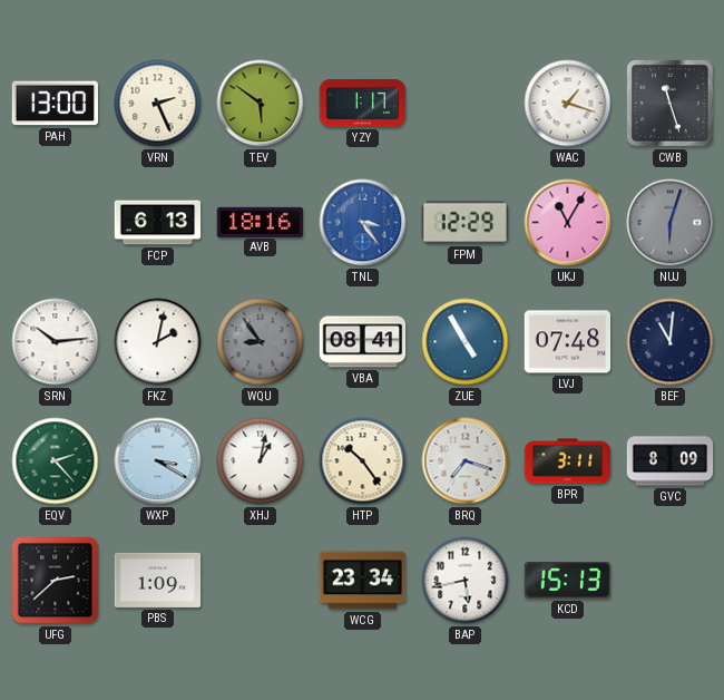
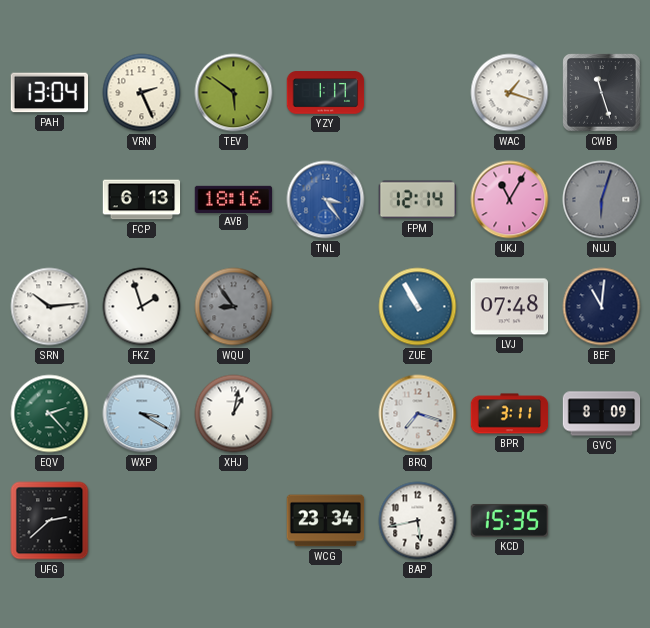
PAH: 13:00 -> 13:04 (50, 93)
FPM: 12:29 -> 12:14 (418, 200)
FKZ: 2:02 -> 1:57 (142, 307)
VBA: 08:41 -> none (363, 342)
ZUE: 4:55 -> 10:55 (418, 307)
HTP: 10:24 -> none (363, 461)
PBS: 1:09 -> none (158, 580)
KCD: 15:13 -> 15:35 (510, 520)
